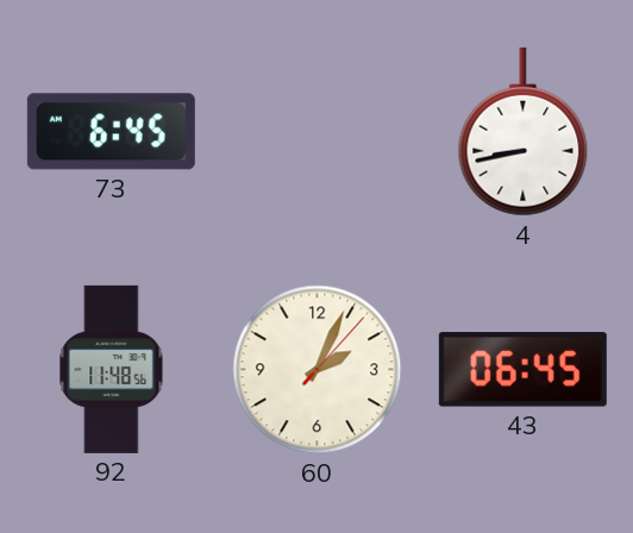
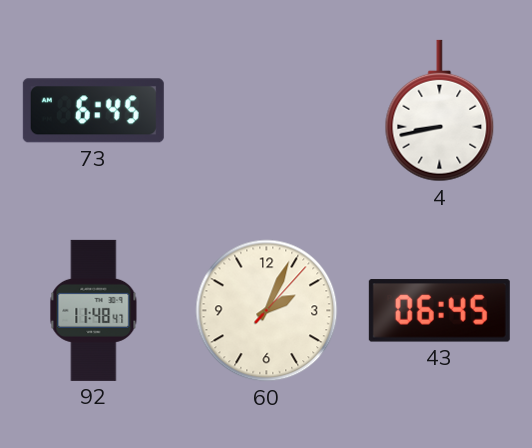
92: 11:48:56 -> 11:48:47 (94, 310)
